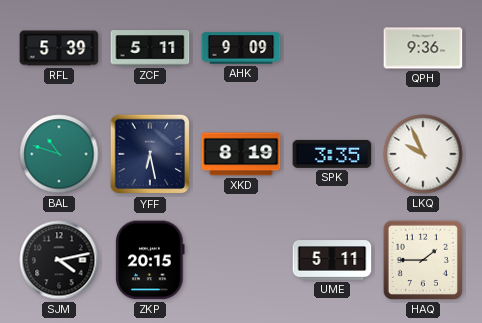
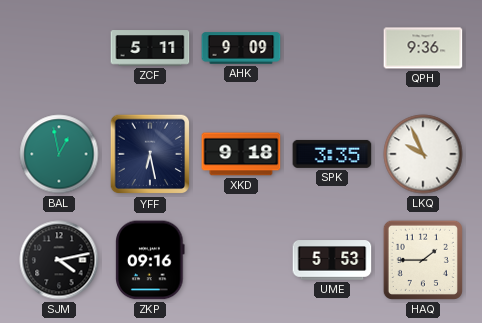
RFL: 5:39 -> none (59, 48)
BAL: 10:48 -> 12:58 (59, 154)
XKD: 8:19 -> 9:18 (241, 154)
ZKP: 20:15 -> 09:16 (150, 260)
UME: 5:11 -> 5:53 (332, 260)
